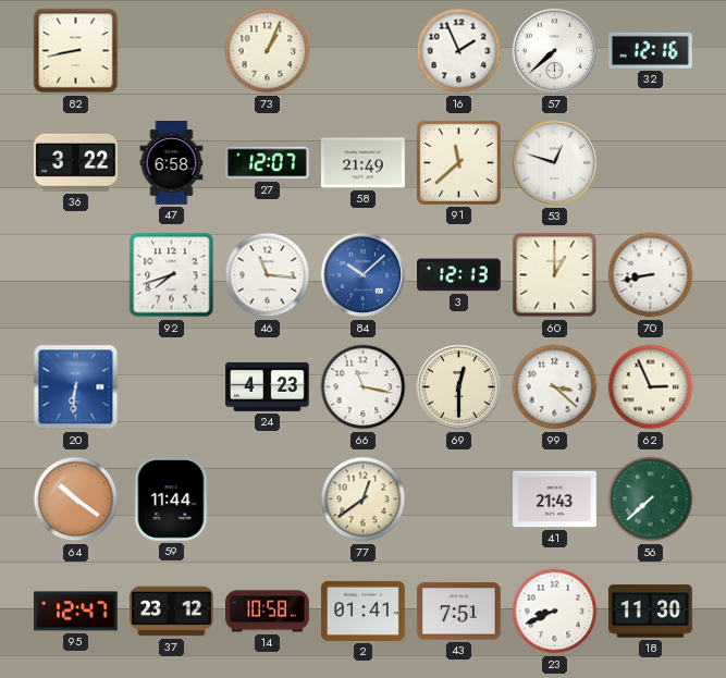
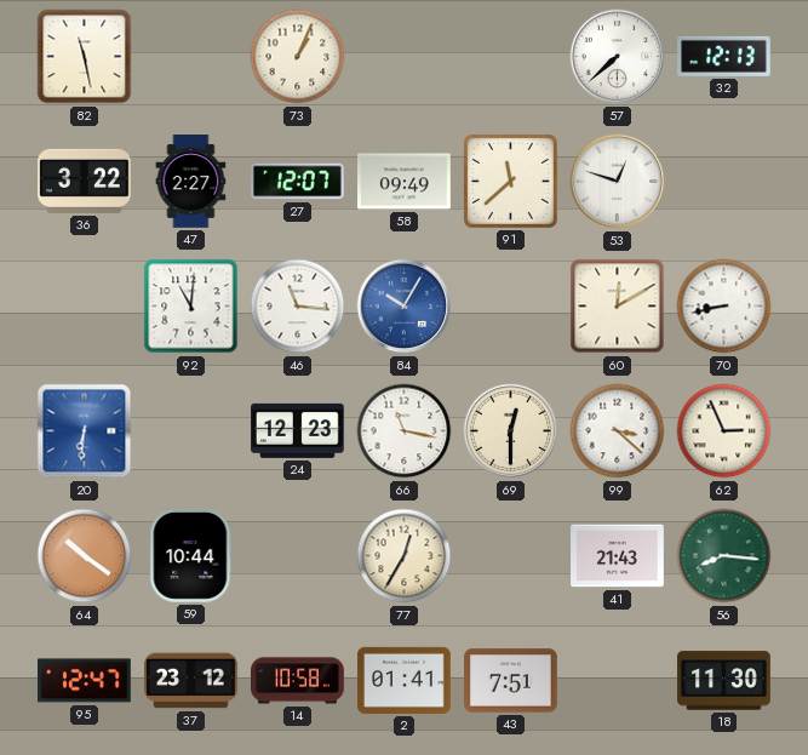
82: 8:43 -> 11:28 (85, 57)
16: 1:56 -> none (459, 51)
32: 12:16 -> 12:13 (724, 56)
47: 6:58 -> 2:27 (191, 182)
58: 21:49 -> 09:49 (405, 182)
92: 7:42 -> 11:01 (191, 307)
84: 10:08 -> 10:05 (405, 307)
3: 12:13 -> none (459, 275)
60: 1:00 -> 12:10 (618, 307)
24: 4:23 -> 12:23 (298, 430)
59: 11:44 -> 10:44 (191, 556)
77: 12:39 -> 12:35 (405, 556)
56: 7:38 -> 8:16 (724, 556)
23: 8:41 -> none (555, 612)
